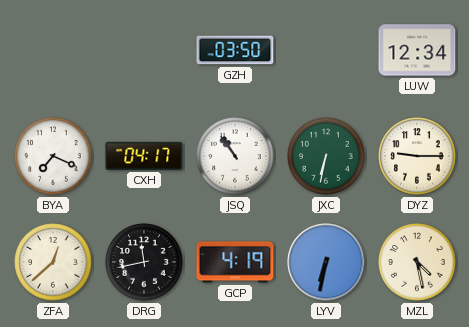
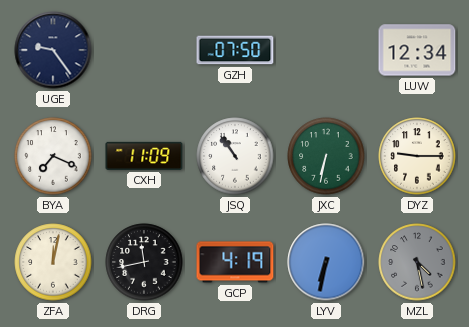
UGE: none -> 9:24 (53, 50)
GZH: 03:50 -> 07:50 (235, 50)
CXH: 04:17 -> 11:09 (144, 156)
ZFA: 12:38 -> 12:02 (53, 262)
MZL dial: cream -> grey (417, 262)
